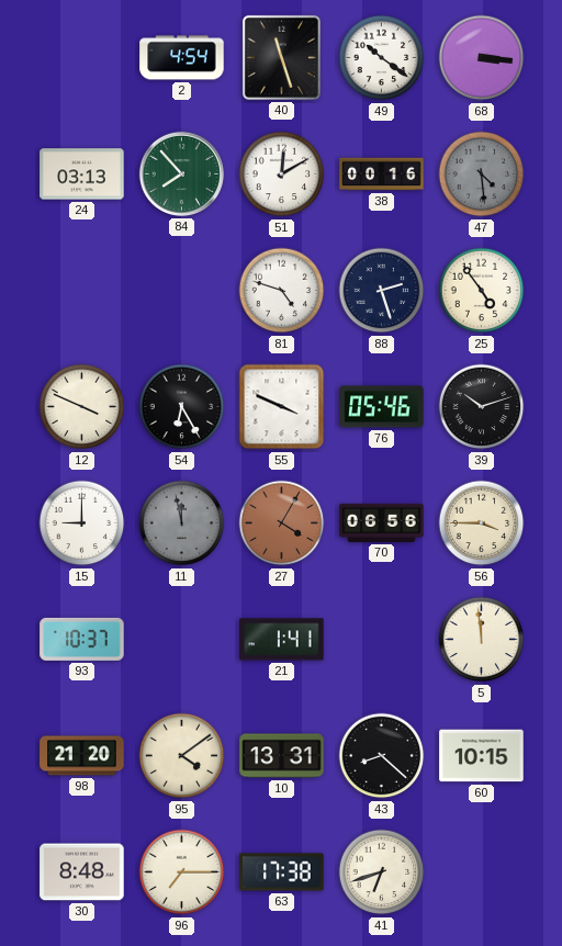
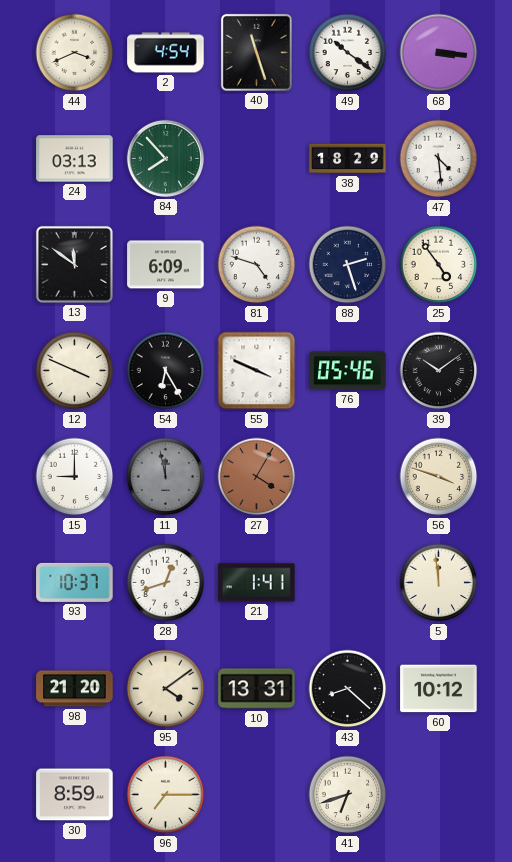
44: none -> 3:41 (75, 53)
51: 12:10 -> none (282, 174)
38: 00:16 -> 18:29 (348, 159)
47 dial: grey -> white (439, 159)
13: none -> 11:51 (74, 264)
9: none -> 6:09 (166, 265)
39: 10:12 -> 10:09 (439, 371)
70: 06:56 -> none (382, 522)
56: 3:45 -> 3:48 (439, 477)
28: none -> 12:42 (166, 583)
60: 10:15 -> 10:12 (439, 689)
30: 8:48 -> 8:59 (75, 795)
63: 17:38 -> none (282, 872)
